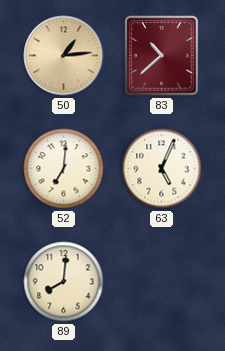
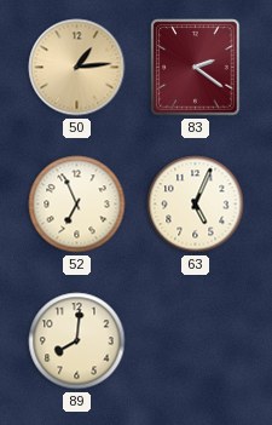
83: 10:38 -> 2:21 (196, 68)
52: 7:01 -> 6:56 (77, 205)
